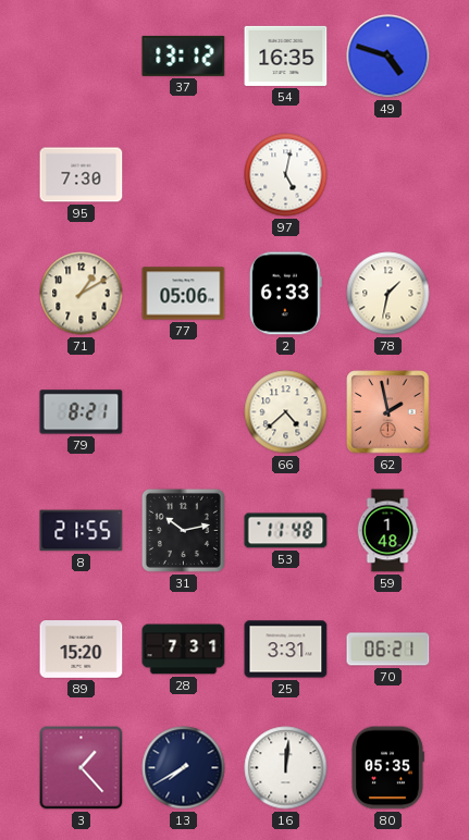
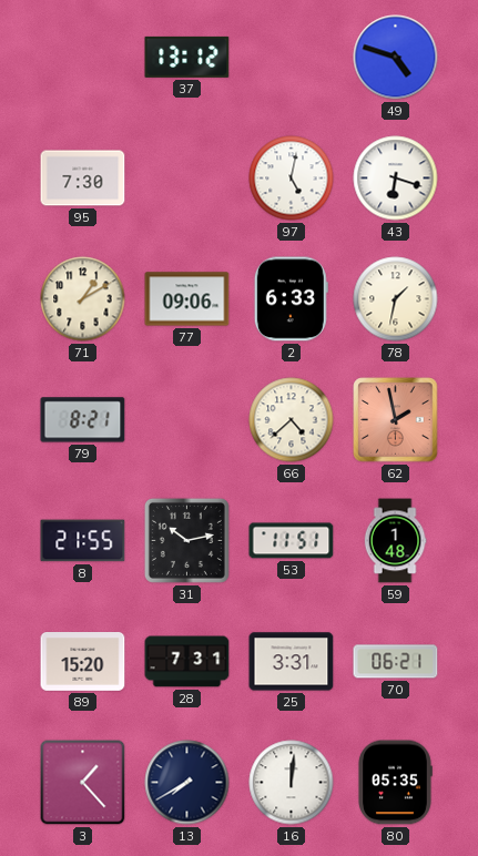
54: 16:35 -> none (286, 55)
43: none -> 6:18 (396, 179)
77: 05:06 -> 09:06 (187, 299)
53: 11:48 -> 11:51 (292, 541)
